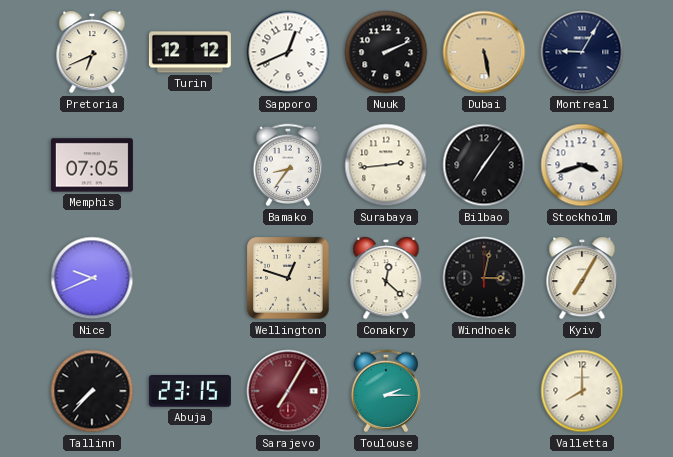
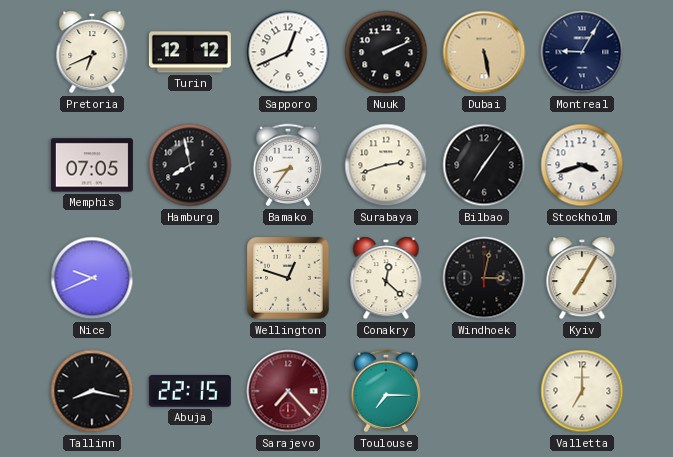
Hamburg: none -> 7:58 (190, 165)
Surabaya: 2:44 -> 2:42 (386, 165)
Tallinn: 7:37 -> 8:17 (92, 391)
Abuja: 23:15 -> 22:15 (190, 391)
Sarajevo: 7:05 -> 7:23 (288, 391)
Toulouse: 2:15 -> 7:15 (386, 391)
Valletta: 8:00 -> 7:00 (582, 391)
